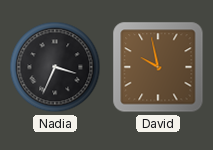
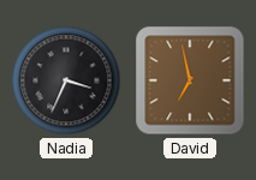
David: 9:58 -> 6:58 (190, 80)
